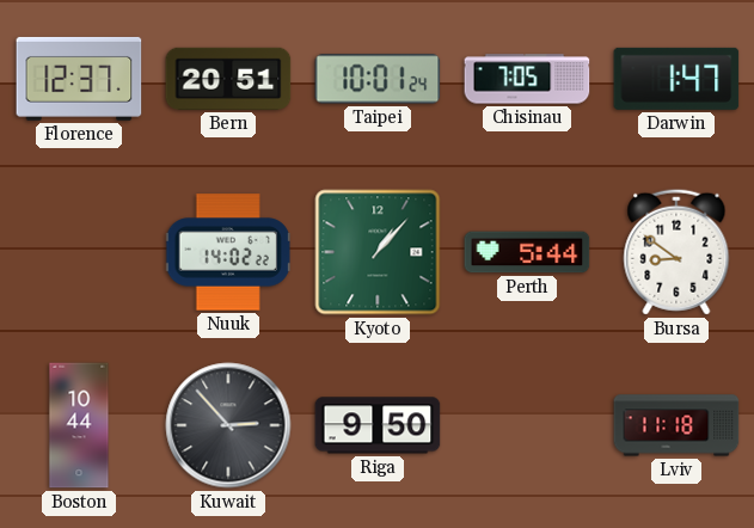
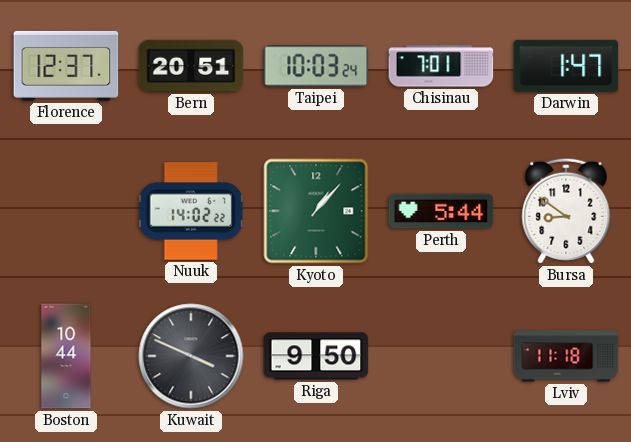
Taipei: 10:01 -> 10:03 (316, 66)
Chisinau: 7:05 -> 7:01 (441, 66)
Kuwait: 2:53 -> 3:49 (191, 356)
